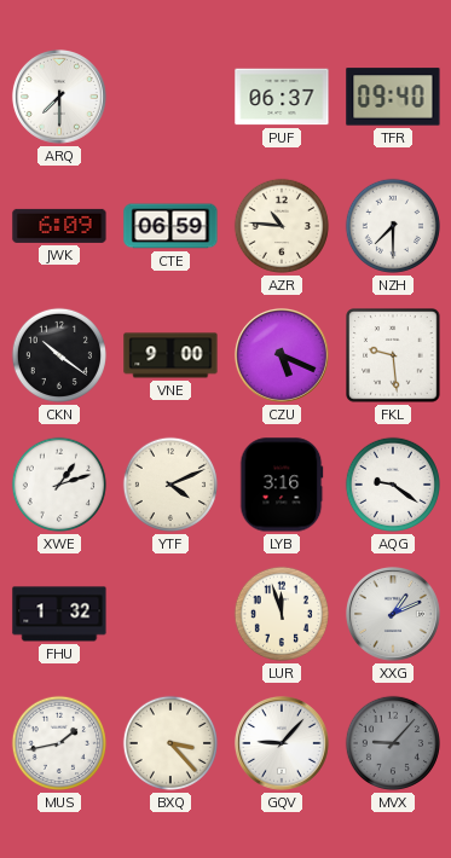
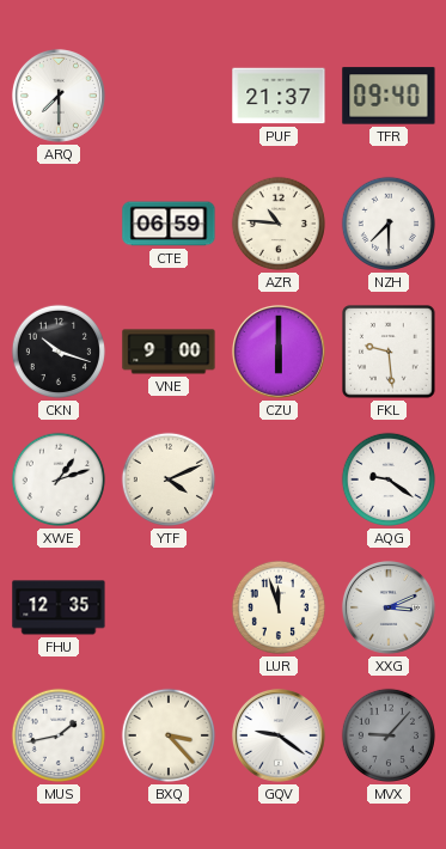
PUF: 06:37 -> 21:37 (279, 96)
JWK: 6:09 -> none (59, 226)
CKN: 10:21 -> 10:18 (59, 352)
CZU: 5:19 -> 6:00 (279, 352)
LYB: 3:16 -> none (282, 485)
FHU: 1:32 -> 12:35 (59, 607)
XXG: 1:11 -> 3:11 (389, 607)
GQV: 9:07 -> 9:21 (279, 735)
